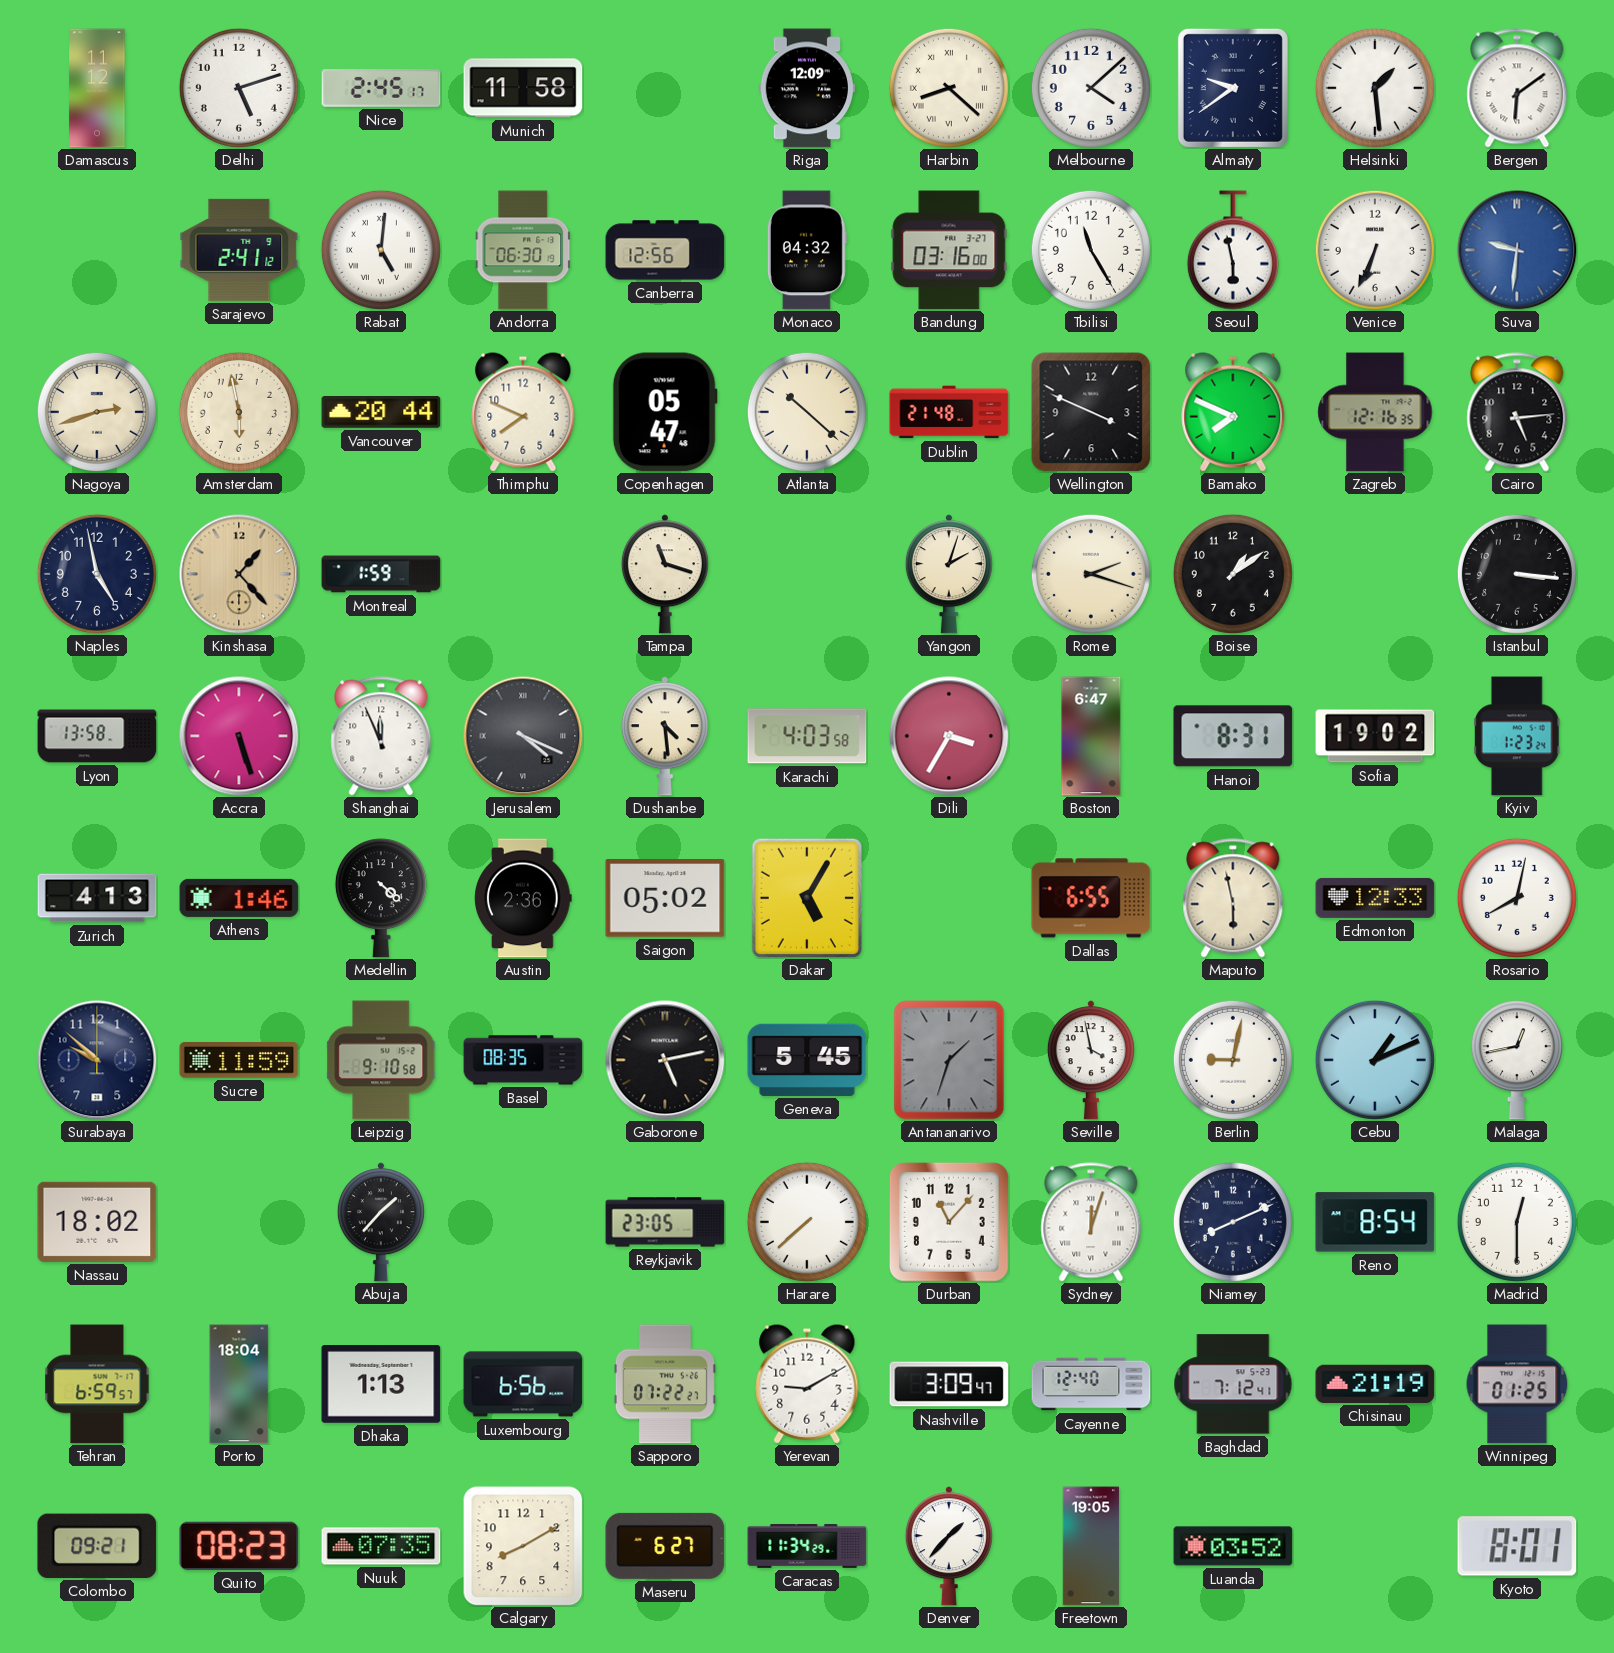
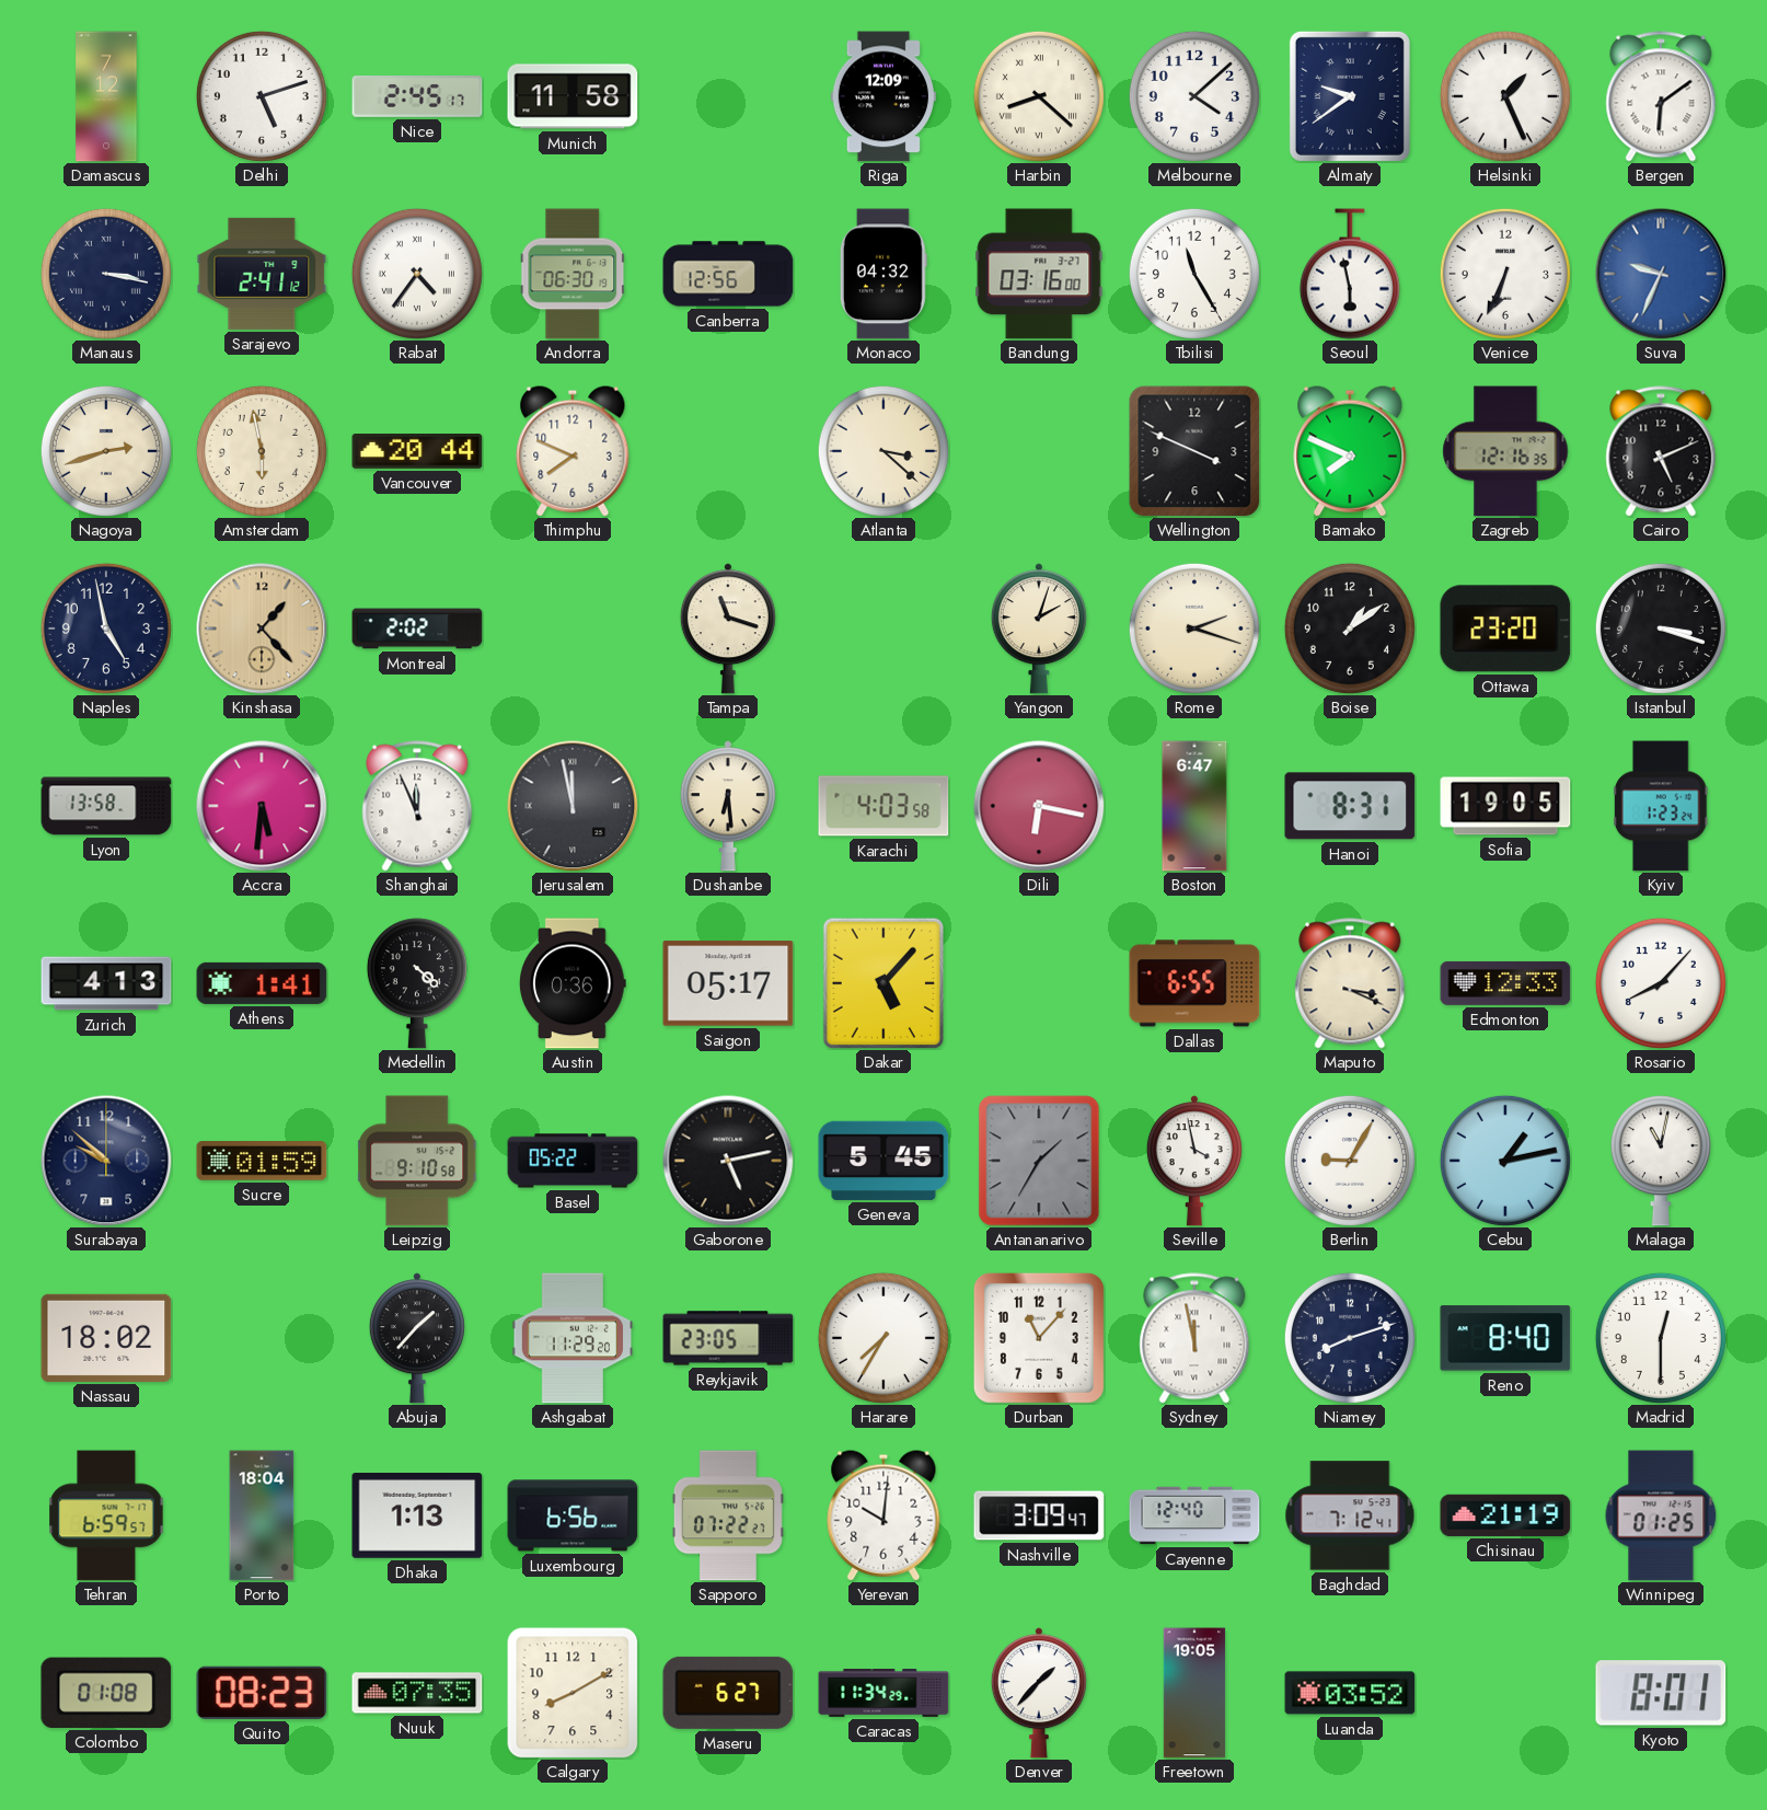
Damascus: 11:12 -> 7:12 (106, 96)
Helsinki: 1:29 -> 1:26 (1505, 96)
Manaus: none -> 3:17 (106, 274)
Rabat: 5:01 -> 4:36 (417, 274)
Suva: 9:31 -> 9:34 (1661, 274)
Copenhagen: 05:47 -> none (665, 412)
Atlanta: 10:22 -> 3:22 (883, 451)
Dublin: 21:48 -> none (949, 412)
Cairo: 5:14 -> 5:11 (1661, 451)
Montreal: 1:59 -> 2:02 (417, 629)
Ottawa: none -> 23:20 (1505, 629)
Istanbul: 3:16 -> 3:18 (1661, 629)
Accra: 5:27 -> 5:31 (262, 806)
Jerusalem: 4:19 -> 11:58 (573, 806)
Dushanbe: 4:29 -> 6:29 (728, 806)
Dili: 3:35 -> 6:17 (1039, 806)
Sofia: 19:02 -> 19:05 (1505, 806)
Athens: 1:46 -> 1:41 (262, 983)
Austin: 2:36 -> 0:36 (574, 983)
Saigon: 05:02 -> 05:17 (728, 983)
Dakar: 5:05 -> 5:07 (882, 982)
Maputo: 5:58 -> 3:19 (1350, 983)
Rosario: 8:02 -> 8:07 (1661, 983)
Sucre: 11:59 -> 01:59 (262, 1161)
Basel: 08:35 -> 05:22 (573, 1161)
Antananarivo: 1:33 -> 1:35 (1039, 1161)
Berlin: 9:02 -> 9:05 (1350, 1161)
Cebu: 1:11 -> 1:13 (1505, 1161)
Malaga: 12:43 -> 11:02 (1661, 1161)
Ashgabat: none -> 11:29 (573, 1338)
Harare: 7:38 -> 7:35 (883, 1338)
Sydney: 12:03 -> 11:58 (1194, 1338)
Niamey: 8:11 -> 8:12 (1350, 1338)
Reno: 8:54 -> 8:40 (1505, 1338)
Yerevan: 9:10 -> 10:01 (883, 1515)
Colombo: 09:21 -> 01:08 (106, 1693)
